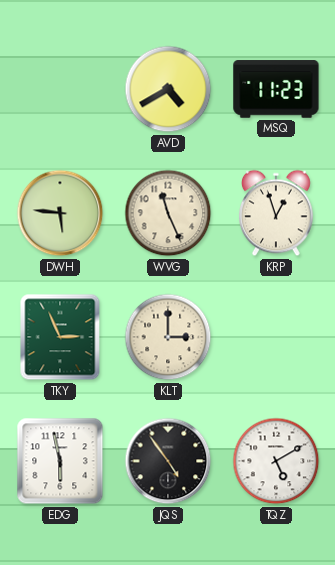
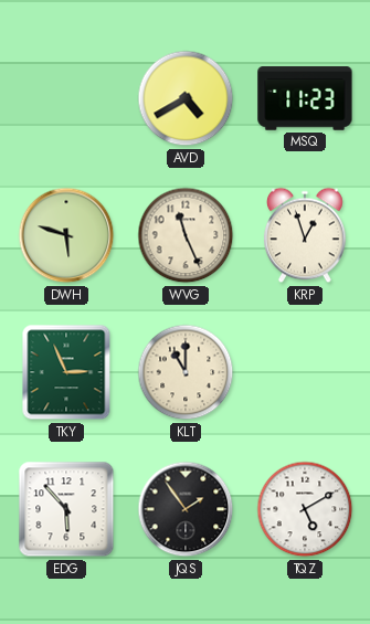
DWH: 5:46 -> 5:48 (66, 235)
KLT: 3:00 -> 11:00 (186, 372)
EDG: 5:58 -> 5:53 (66, 509)
JQS: 4:54 -> 1:54 (186, 509)
